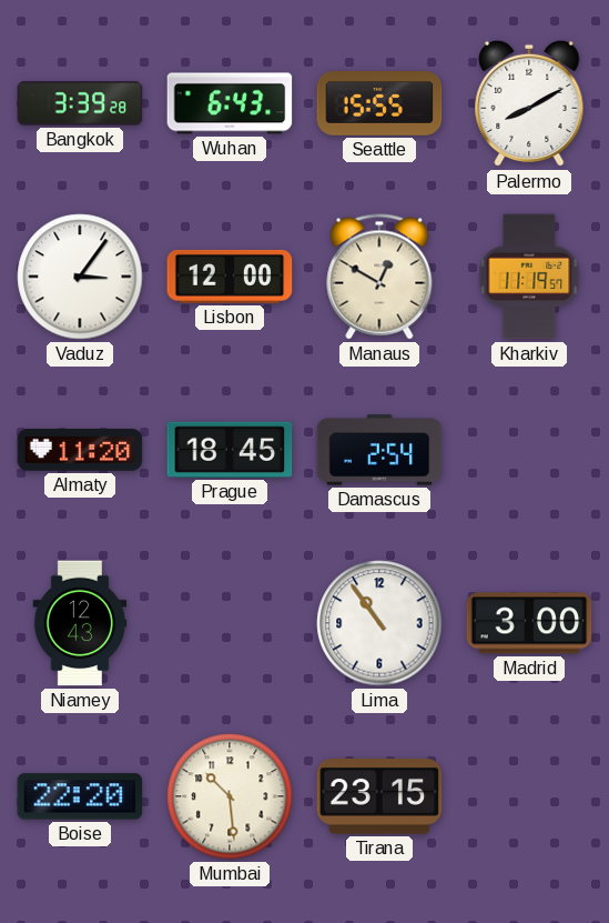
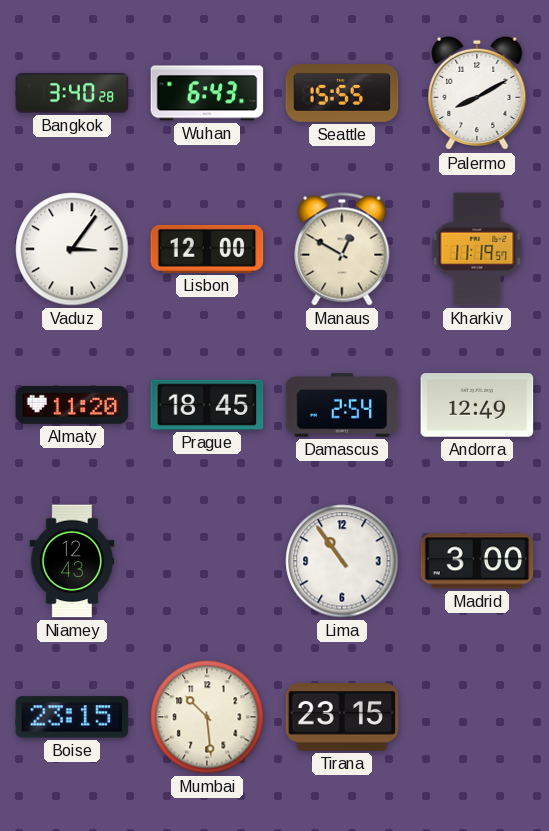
Bangkok: 3:39 -> 3:40 (72, 93)
Andorra: none -> 12:49 (477, 405)
Boise: 22:20 -> 23:15 (72, 717)
